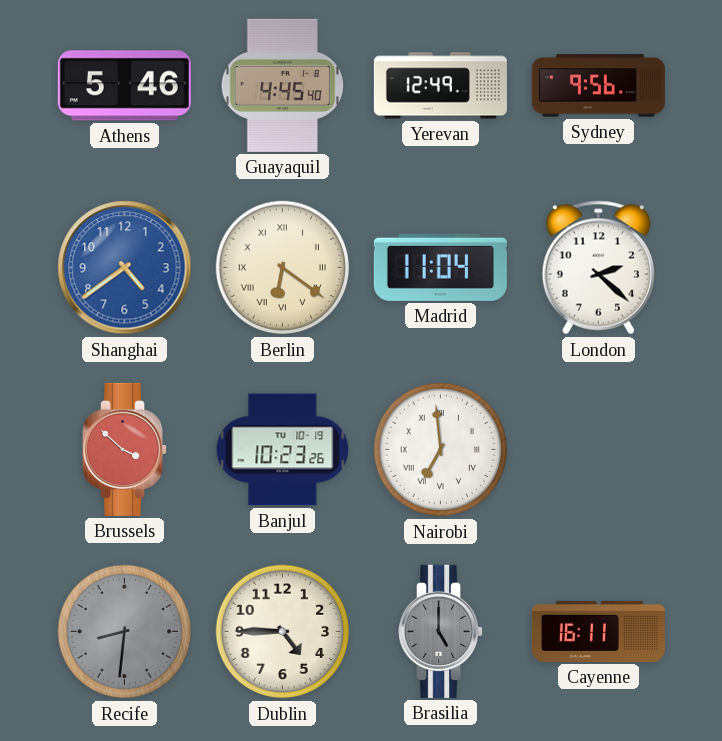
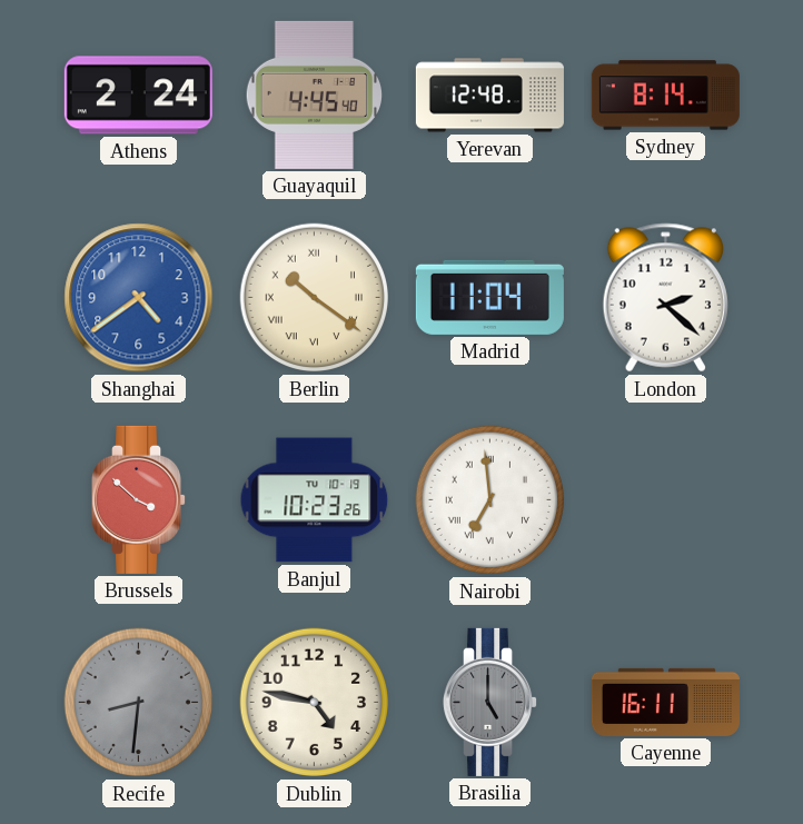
Athens: 5:46 -> 2:24 (138, 96)
Yerevan: 12:49 -> 12:48 (489, 96)
Sydney: 9:56 -> 8:14 (665, 96)
Berlin: 6:21 -> 10:21 (315, 298)
Dublin: 4:45 -> 4:47 (315, 703)
